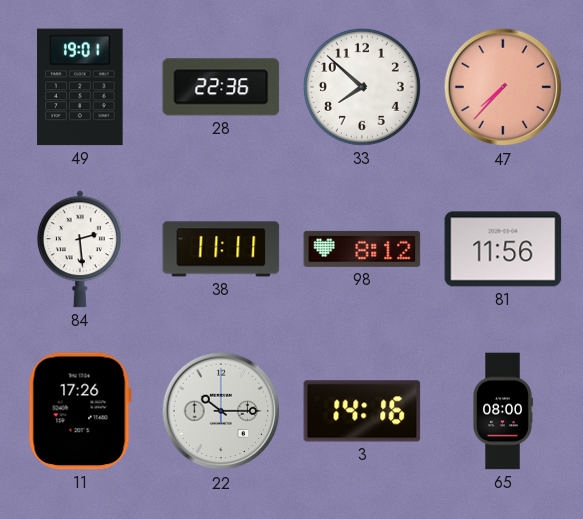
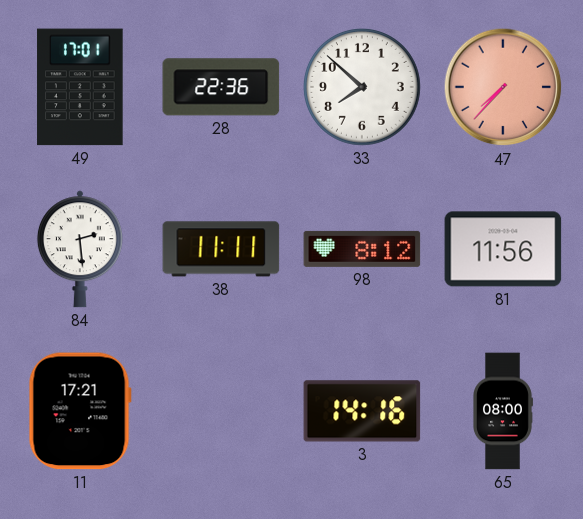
49: 19:01 -> 17:01 (80, 87)
11: 17:26 -> 17:21 (80, 411)
22: 10:15 -> none (221, 411)
